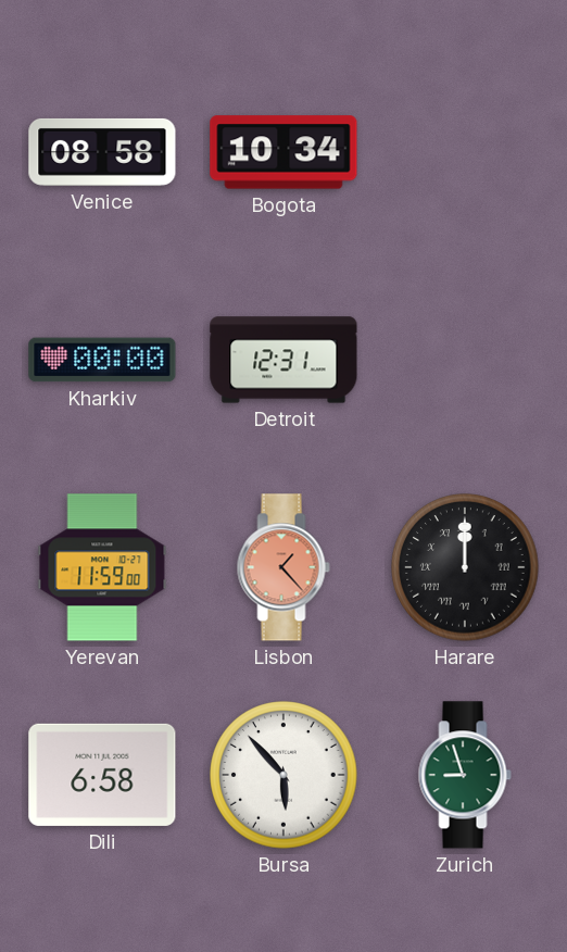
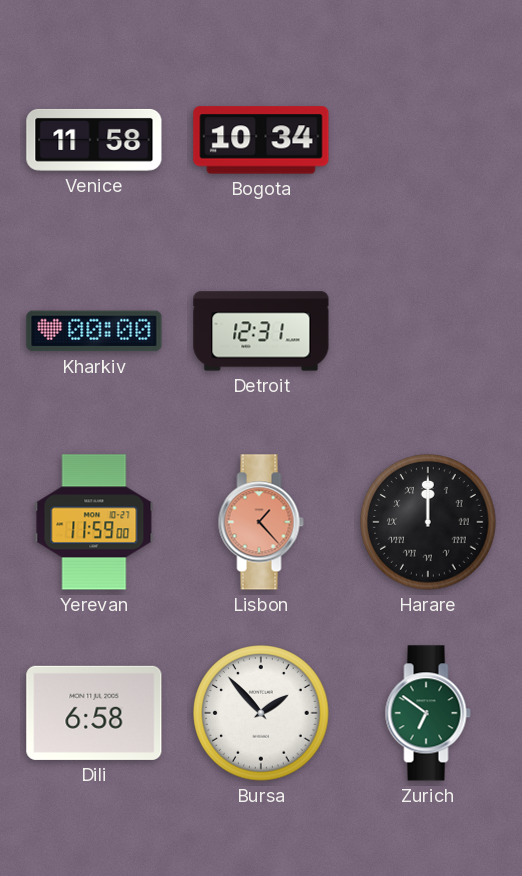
Venice: 08:58 -> 11:58 (94, 140)
Bursa: 5:53 -> 1:53 (261, 713)
Zurich: 8:57 -> 6:51 (428, 713)
